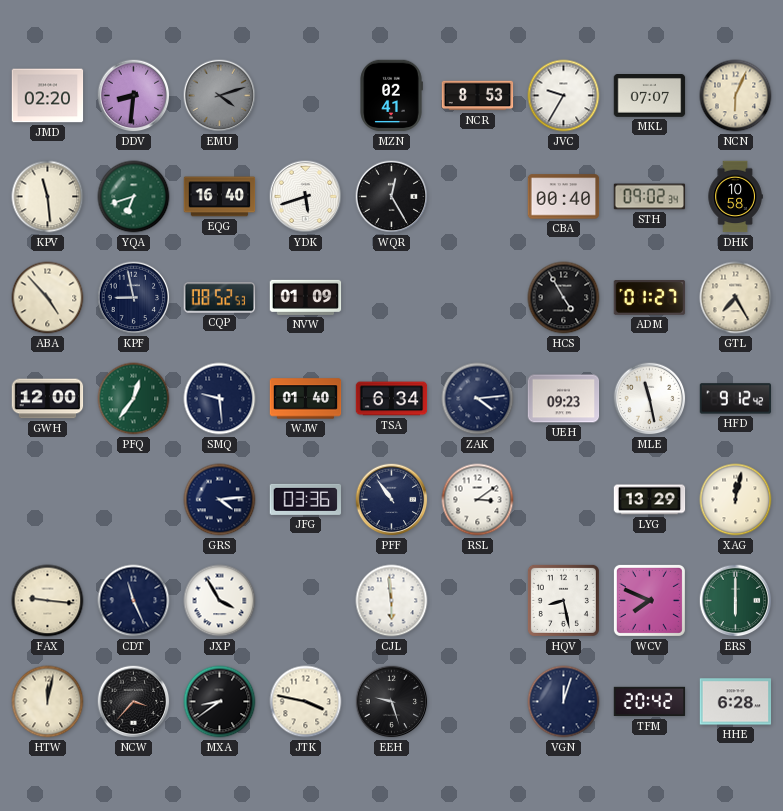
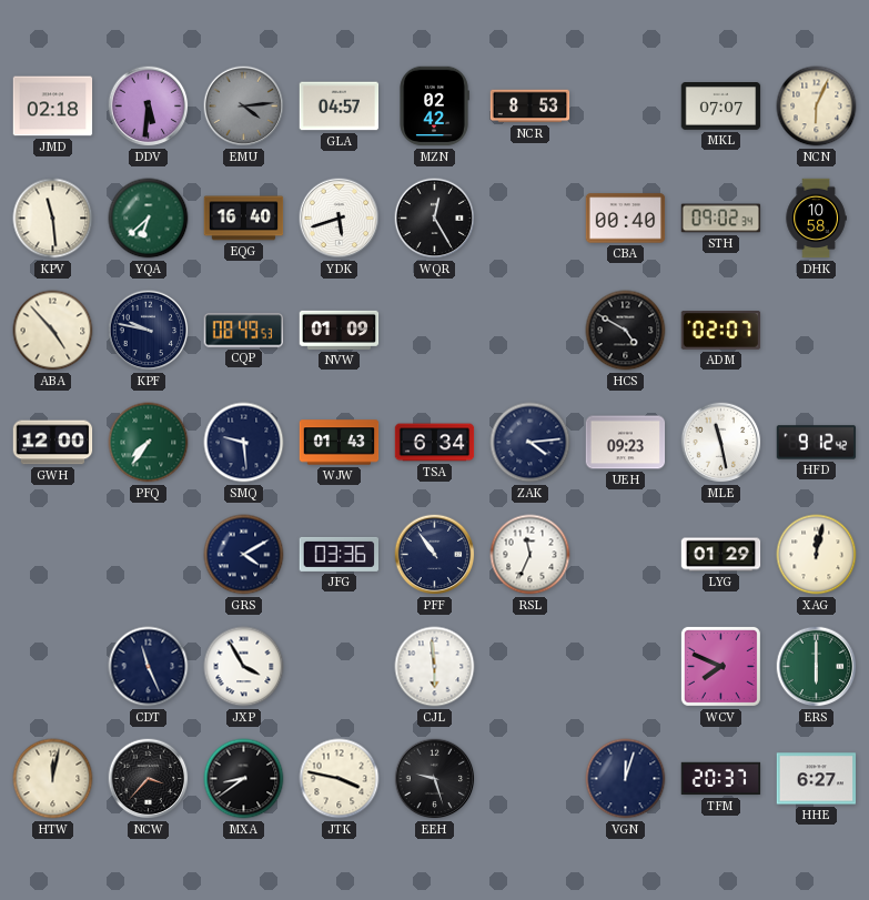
JMD: 02:20 -> 02:18 (53, 107)
DDV: 8:31 -> 5:31 (149, 107)
EMU: 4:12 -> 4:14 (244, 107)
GLA: none -> 04:57 (340, 107)
MZN: 02:41 -> 02:42 (434, 107)
JVC: 9:35 -> none (564, 96)
YQA: 6:42 -> 6:38 (149, 219)
KPF: 8:58 -> 9:47 (149, 331)
CQP: 08:52 -> 08:49 (244, 331)
HCS: 4:55 -> 4:50 (626, 331)
ADM: 01:27 -> 02:07 (721, 331)
GTL: 7:25 -> none (736, 298)
PFQ: 12:36 -> 7:36 (149, 443)
WJW: 01:40 -> 01:43 (340, 443)
GRS: 4:14 -> 4:10 (244, 555)
RSL: 3:09 -> 11:34 (531, 555)
LYG: 13:29 -> 01:29 (721, 555)
FAX: 9:16 -> none (48, 601)
HQV: 8:28 -> none (563, 600)
TFM: 20:42 -> 20:37 (721, 779)
HHE: 6:28 -> 6:27 (817, 779)
